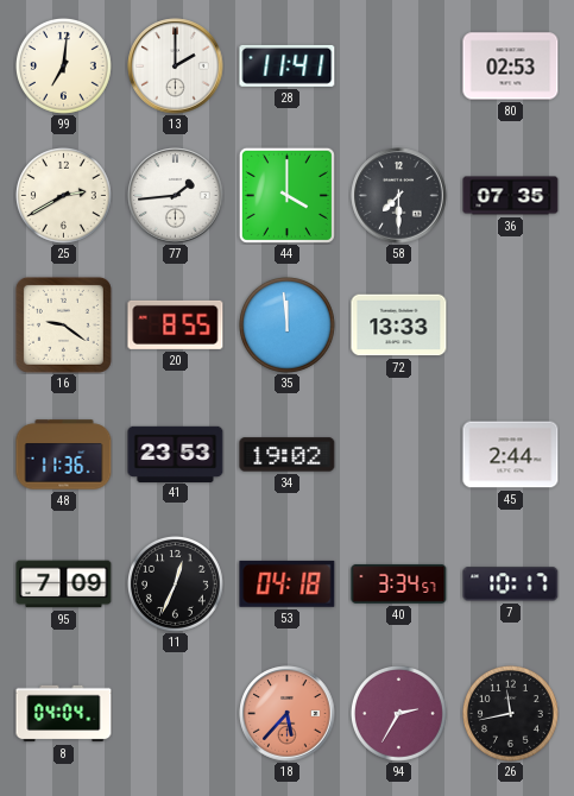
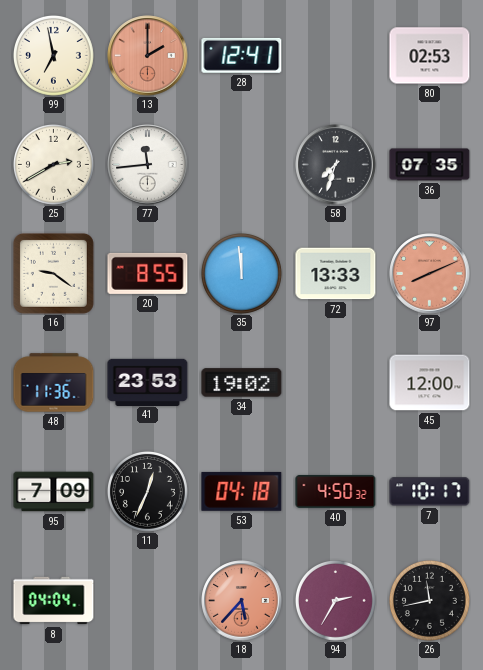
99: 7:01 -> 6:58 (53, 55)
13 dial: white -> salmon (148, 56)
28: 11:41 -> 12:41 (242, 55)
77: 1:44 -> 11:44 (148, 165)
44: 4:00 -> none (286, 195)
58: 7:30 -> 7:33 (336, 165)
97: none -> 8:11 (430, 274)
45: 2:44 -> 12:00 (430, 383)
40: 3:34 -> 4:50 (336, 491)
